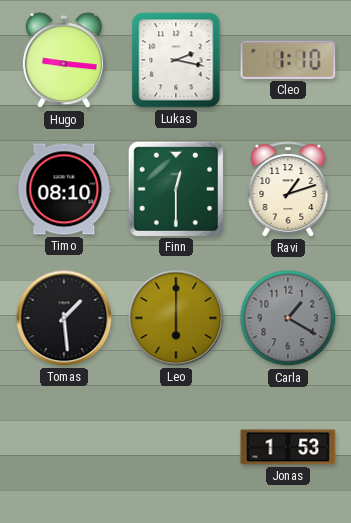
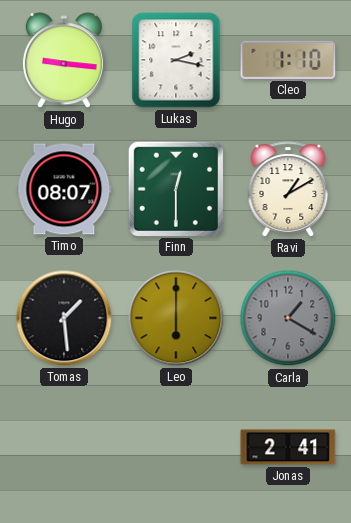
Timo: 08:10 -> 08:07 (64, 189)
Ravi: 1:12 -> 1:10 (288, 189)
Jonas: 1:53 -> 2:41 (288, 447)
